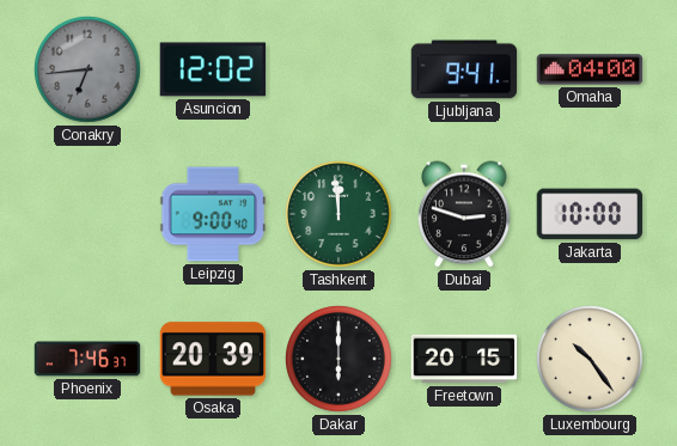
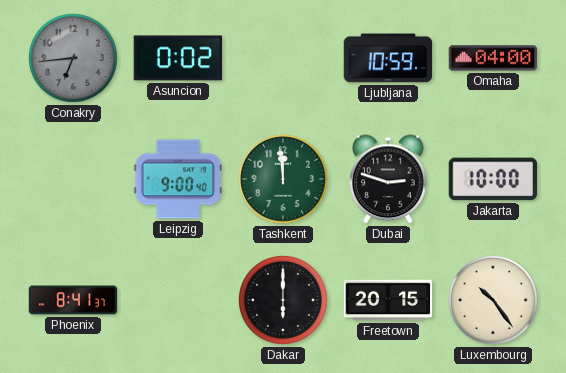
Asuncion: 12:02 -> 0:02 (178, 58)
Ljubljana: 9:41 -> 10:59 (388, 58)
Phoenix: 7:46 -> 8:41 (73, 300)
Osaka: 20:39 -> none (213, 359)
